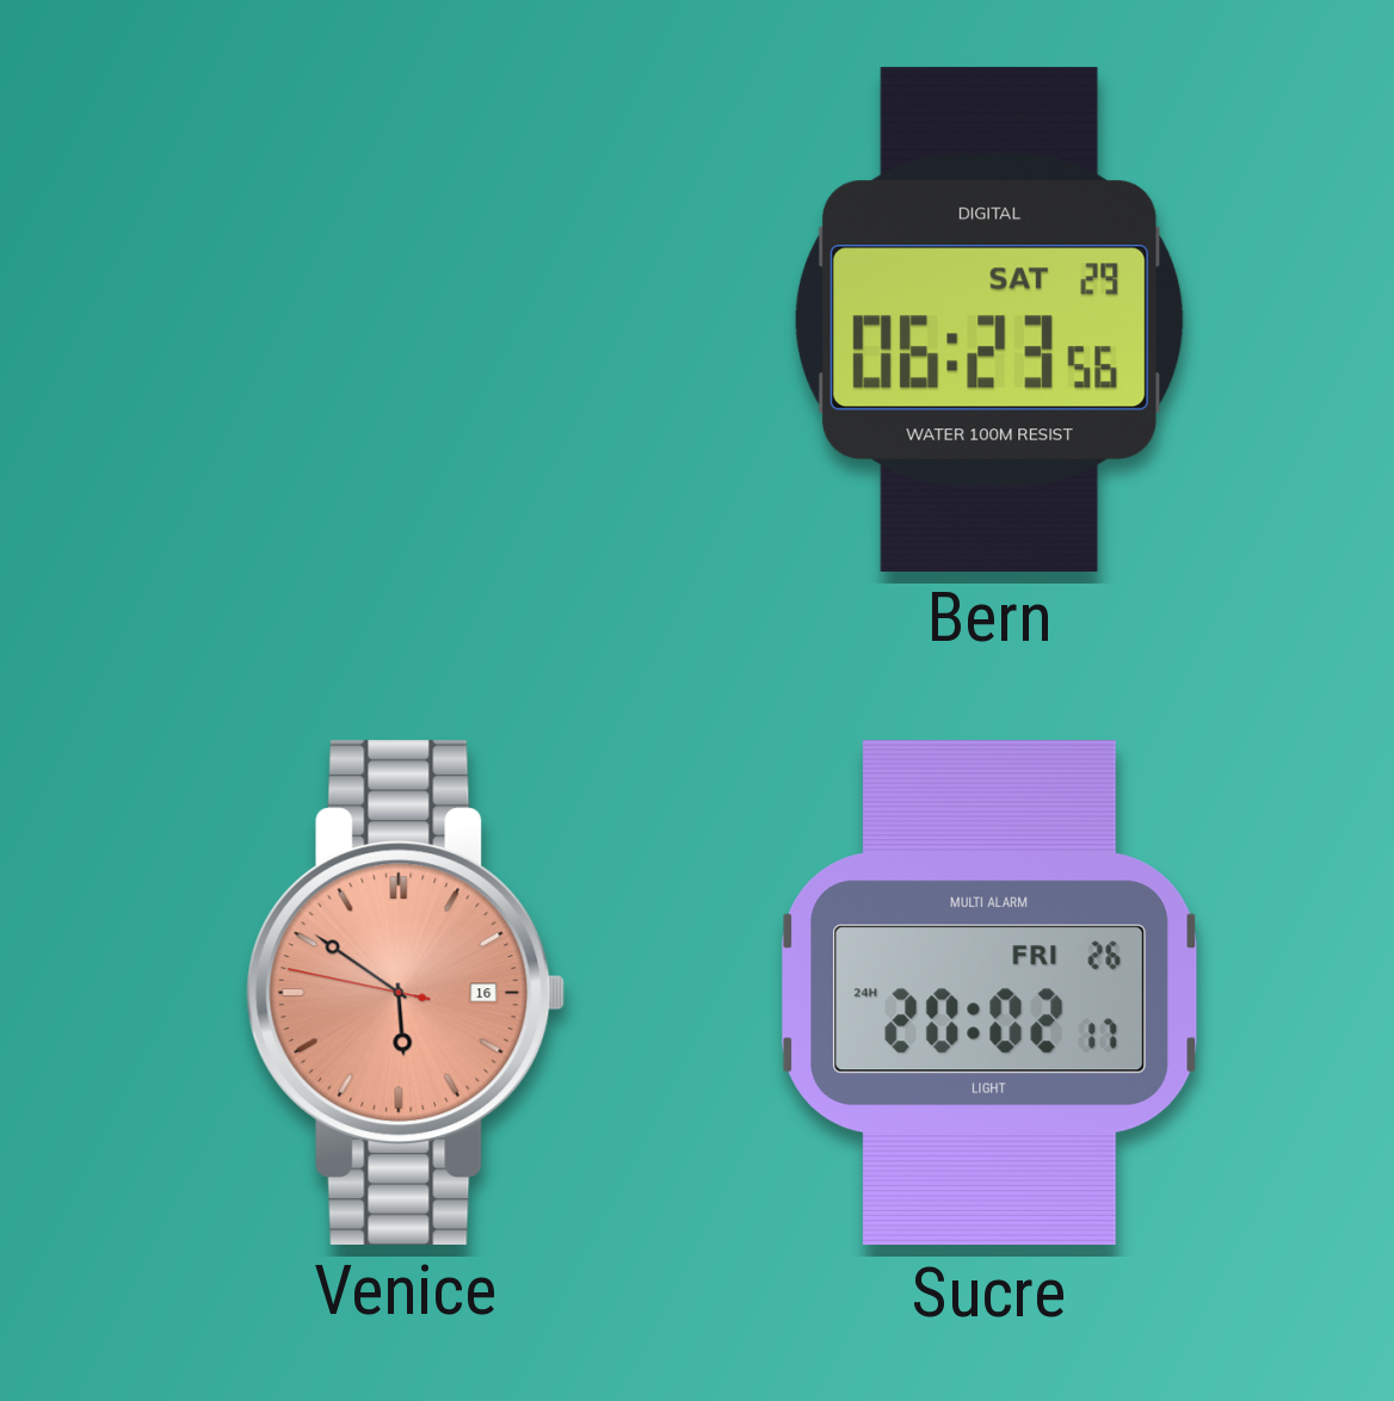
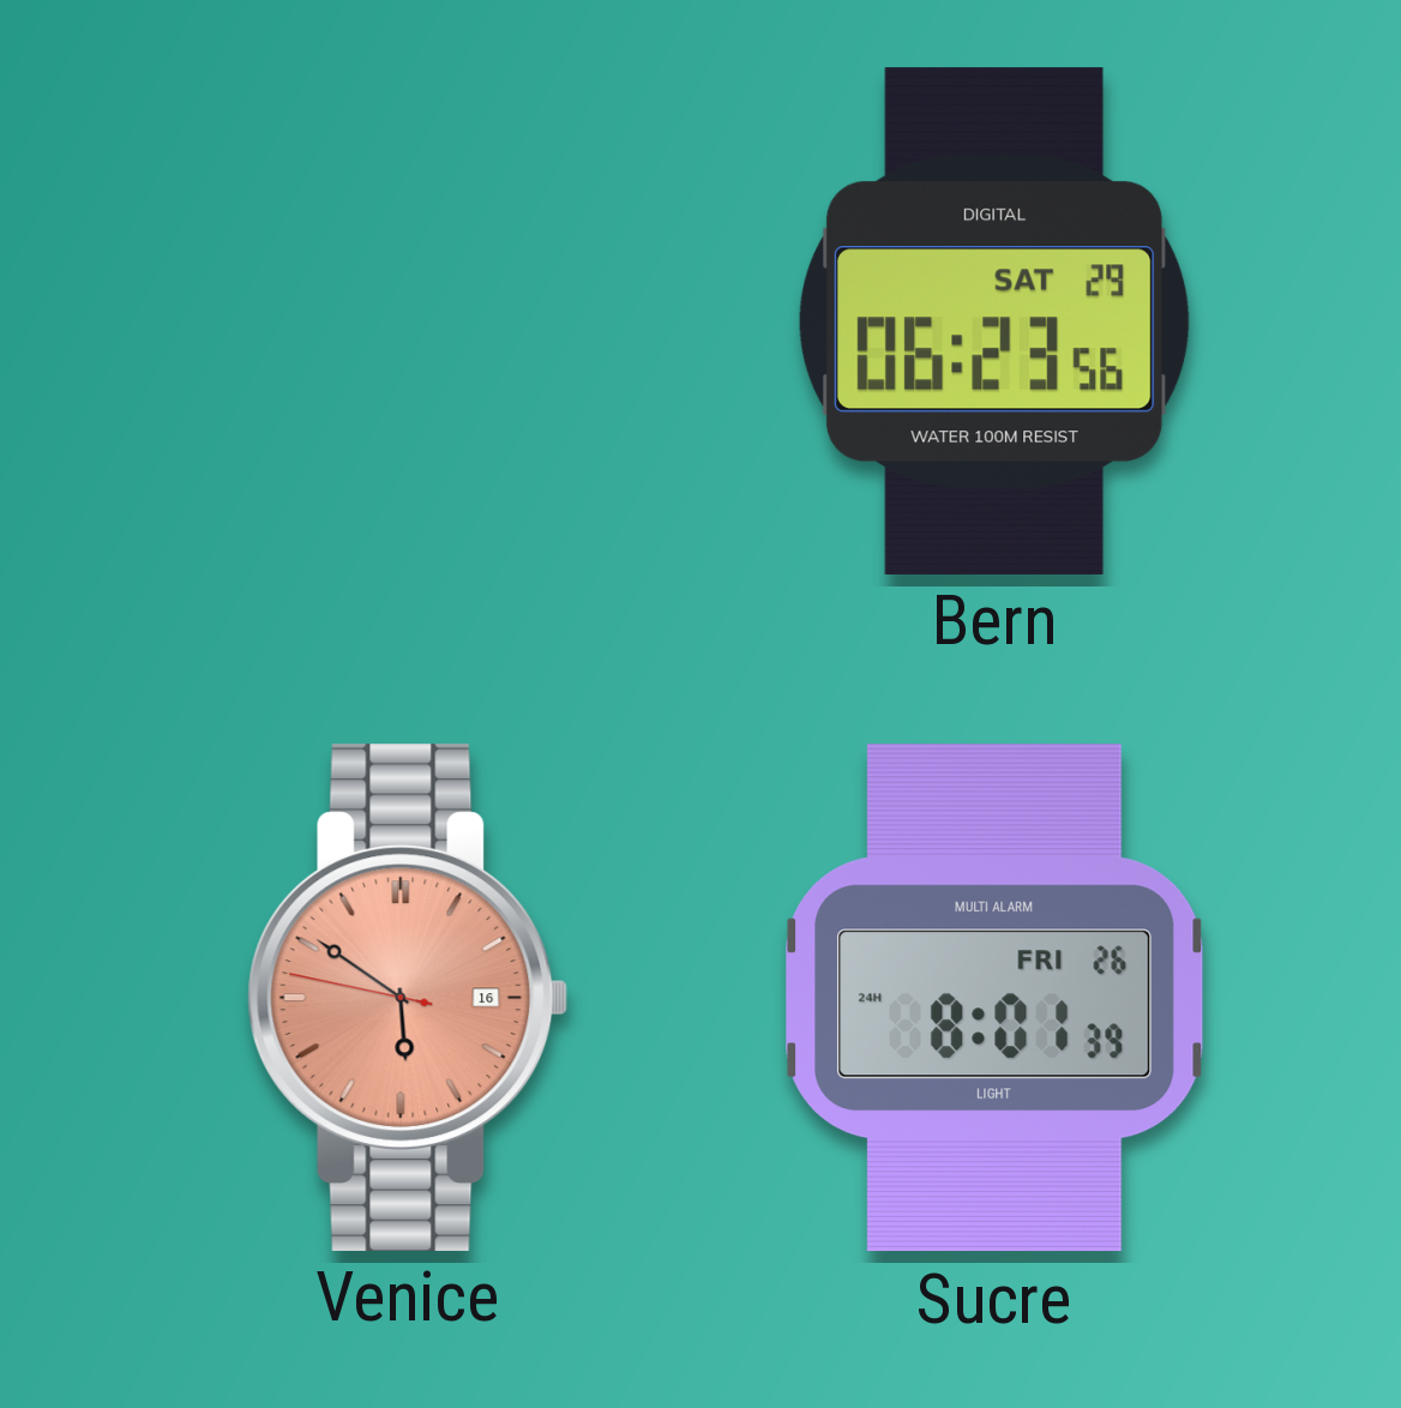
Sucre: 20:02 -> 8:01 (994, 998)
